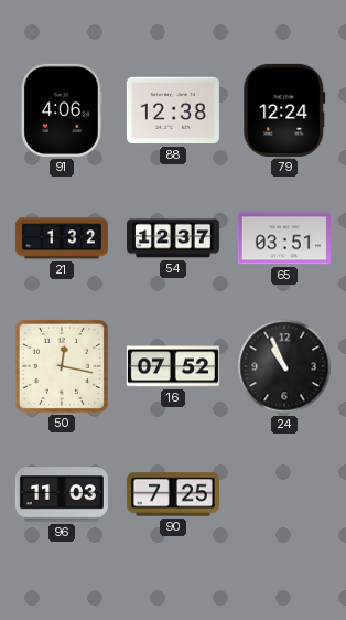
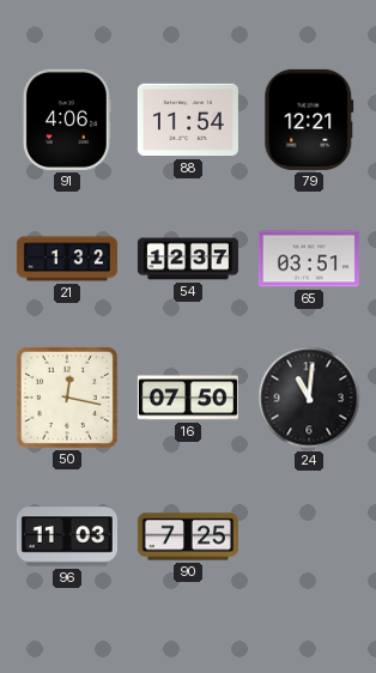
88: 12:38 -> 11:54 (188, 120)
79: 12:24 -> 12:21 (309, 120)
16: 07:52 -> 07:50 (188, 398)
24: 10:56 -> 11:01 (309, 398)
